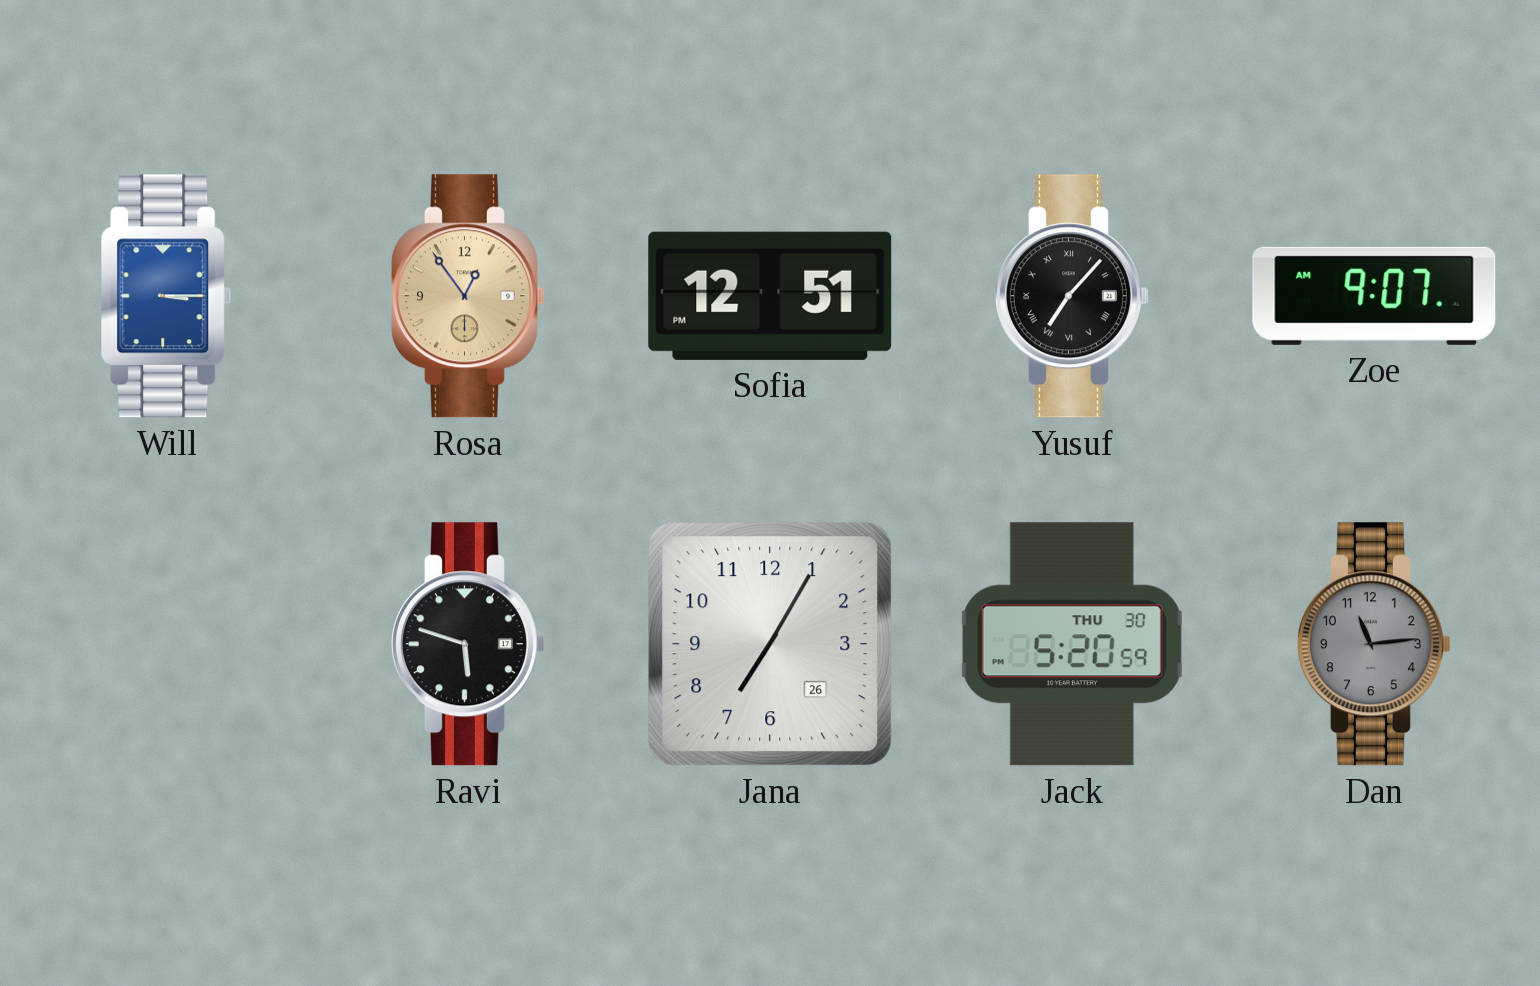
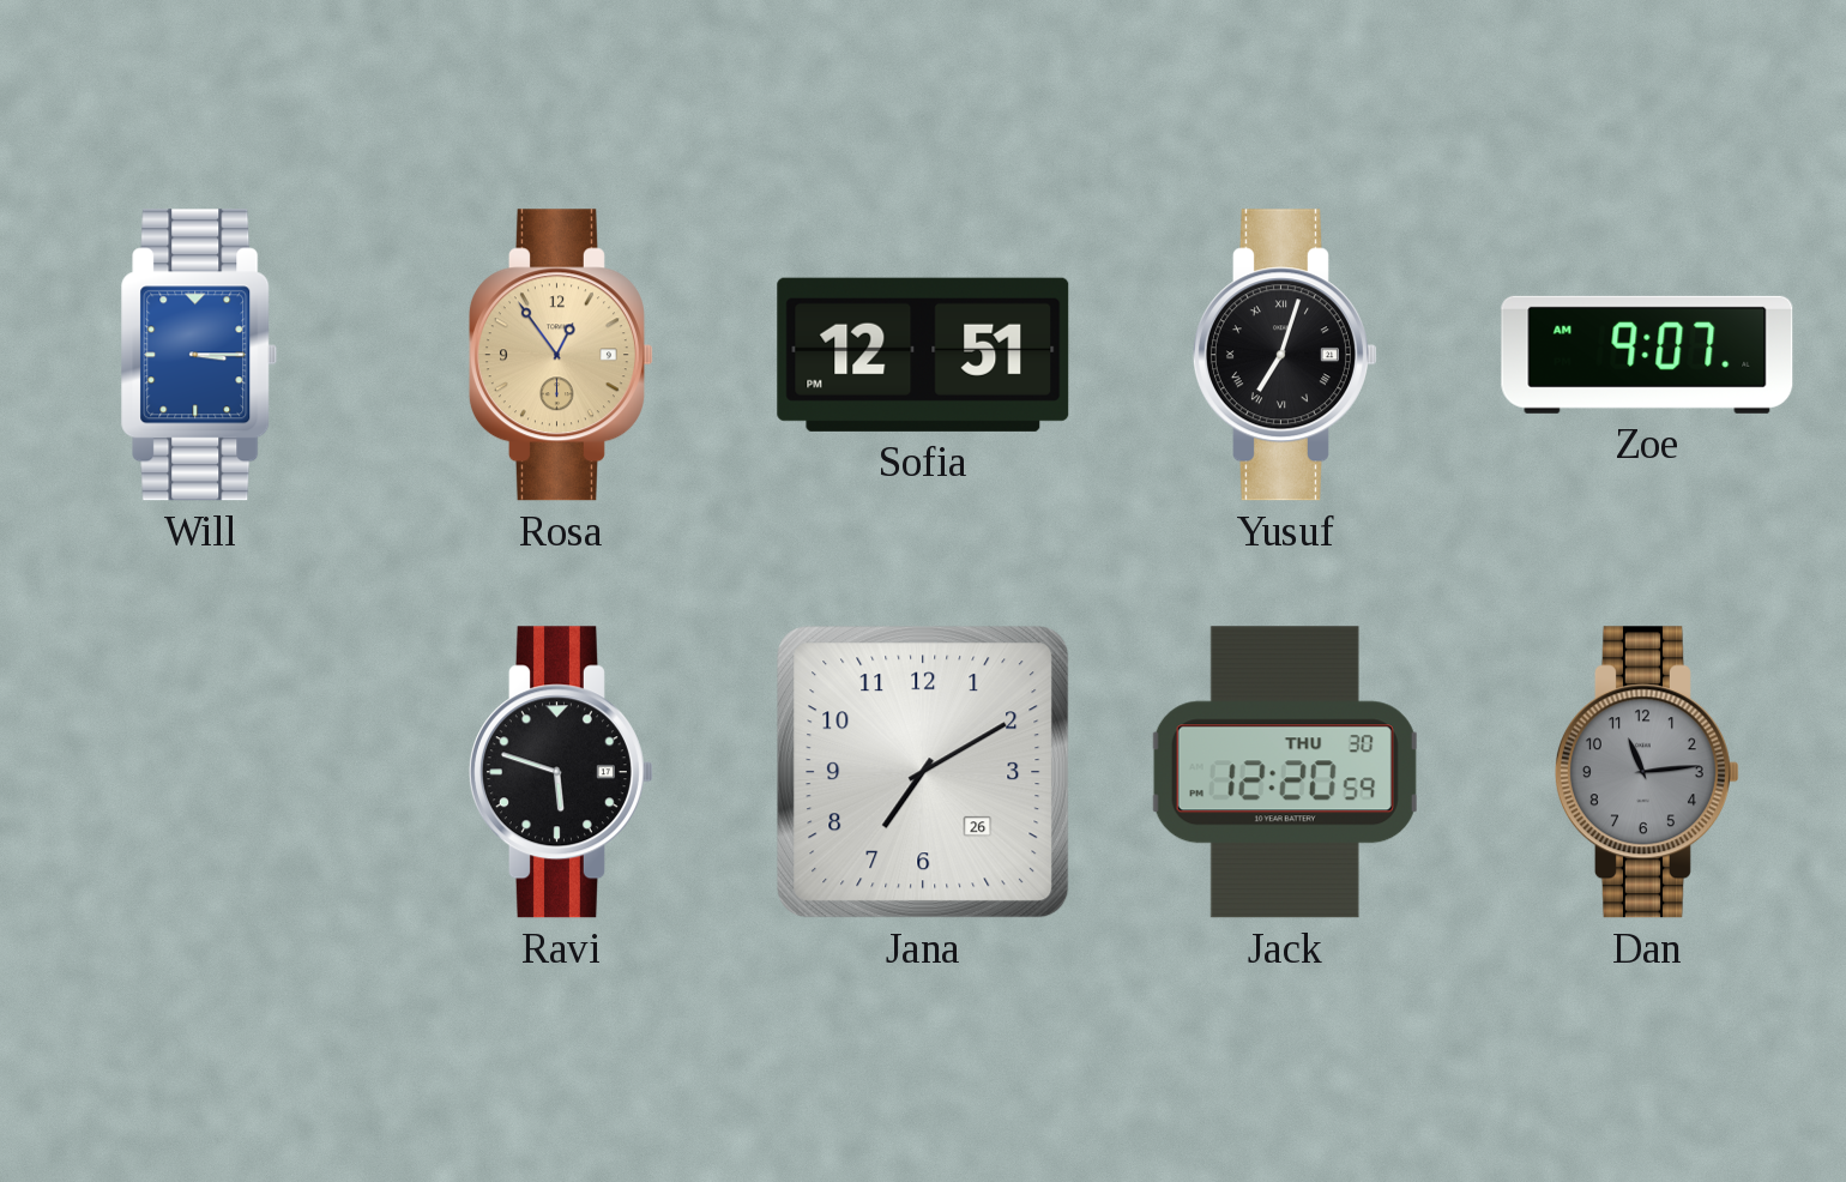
Yusuf: 7:07 -> 7:03 (1285, 355)
Jana: 7:05 -> 7:10 (923, 772)
Jack: 5:20 -> 12:20 (1285, 772)
